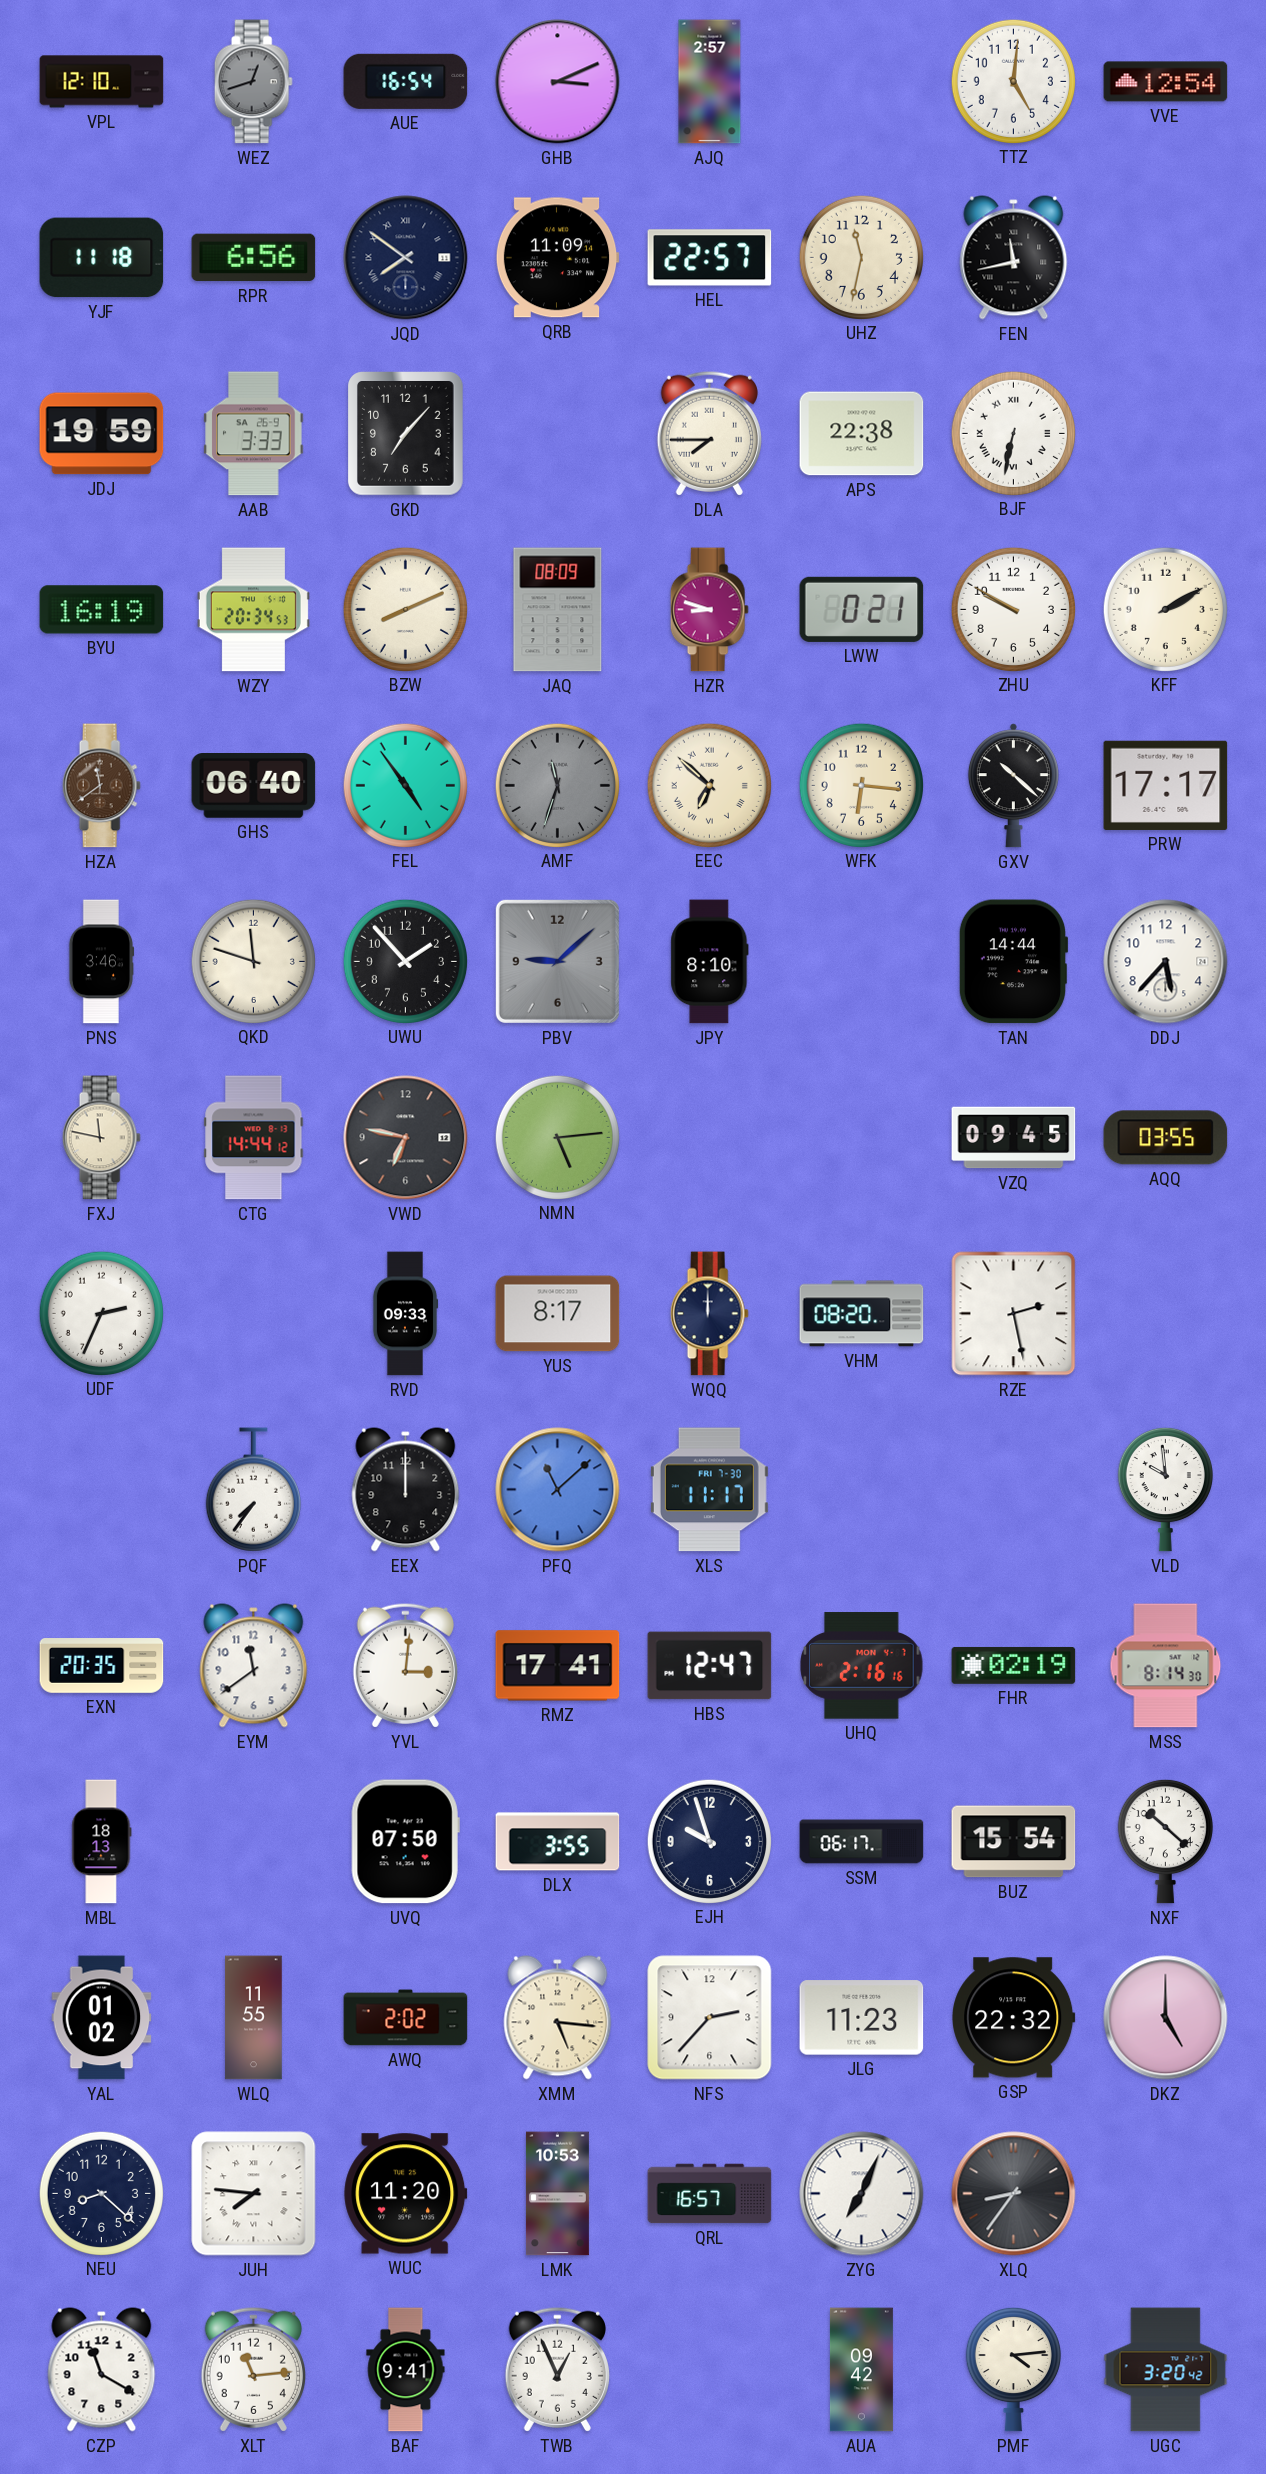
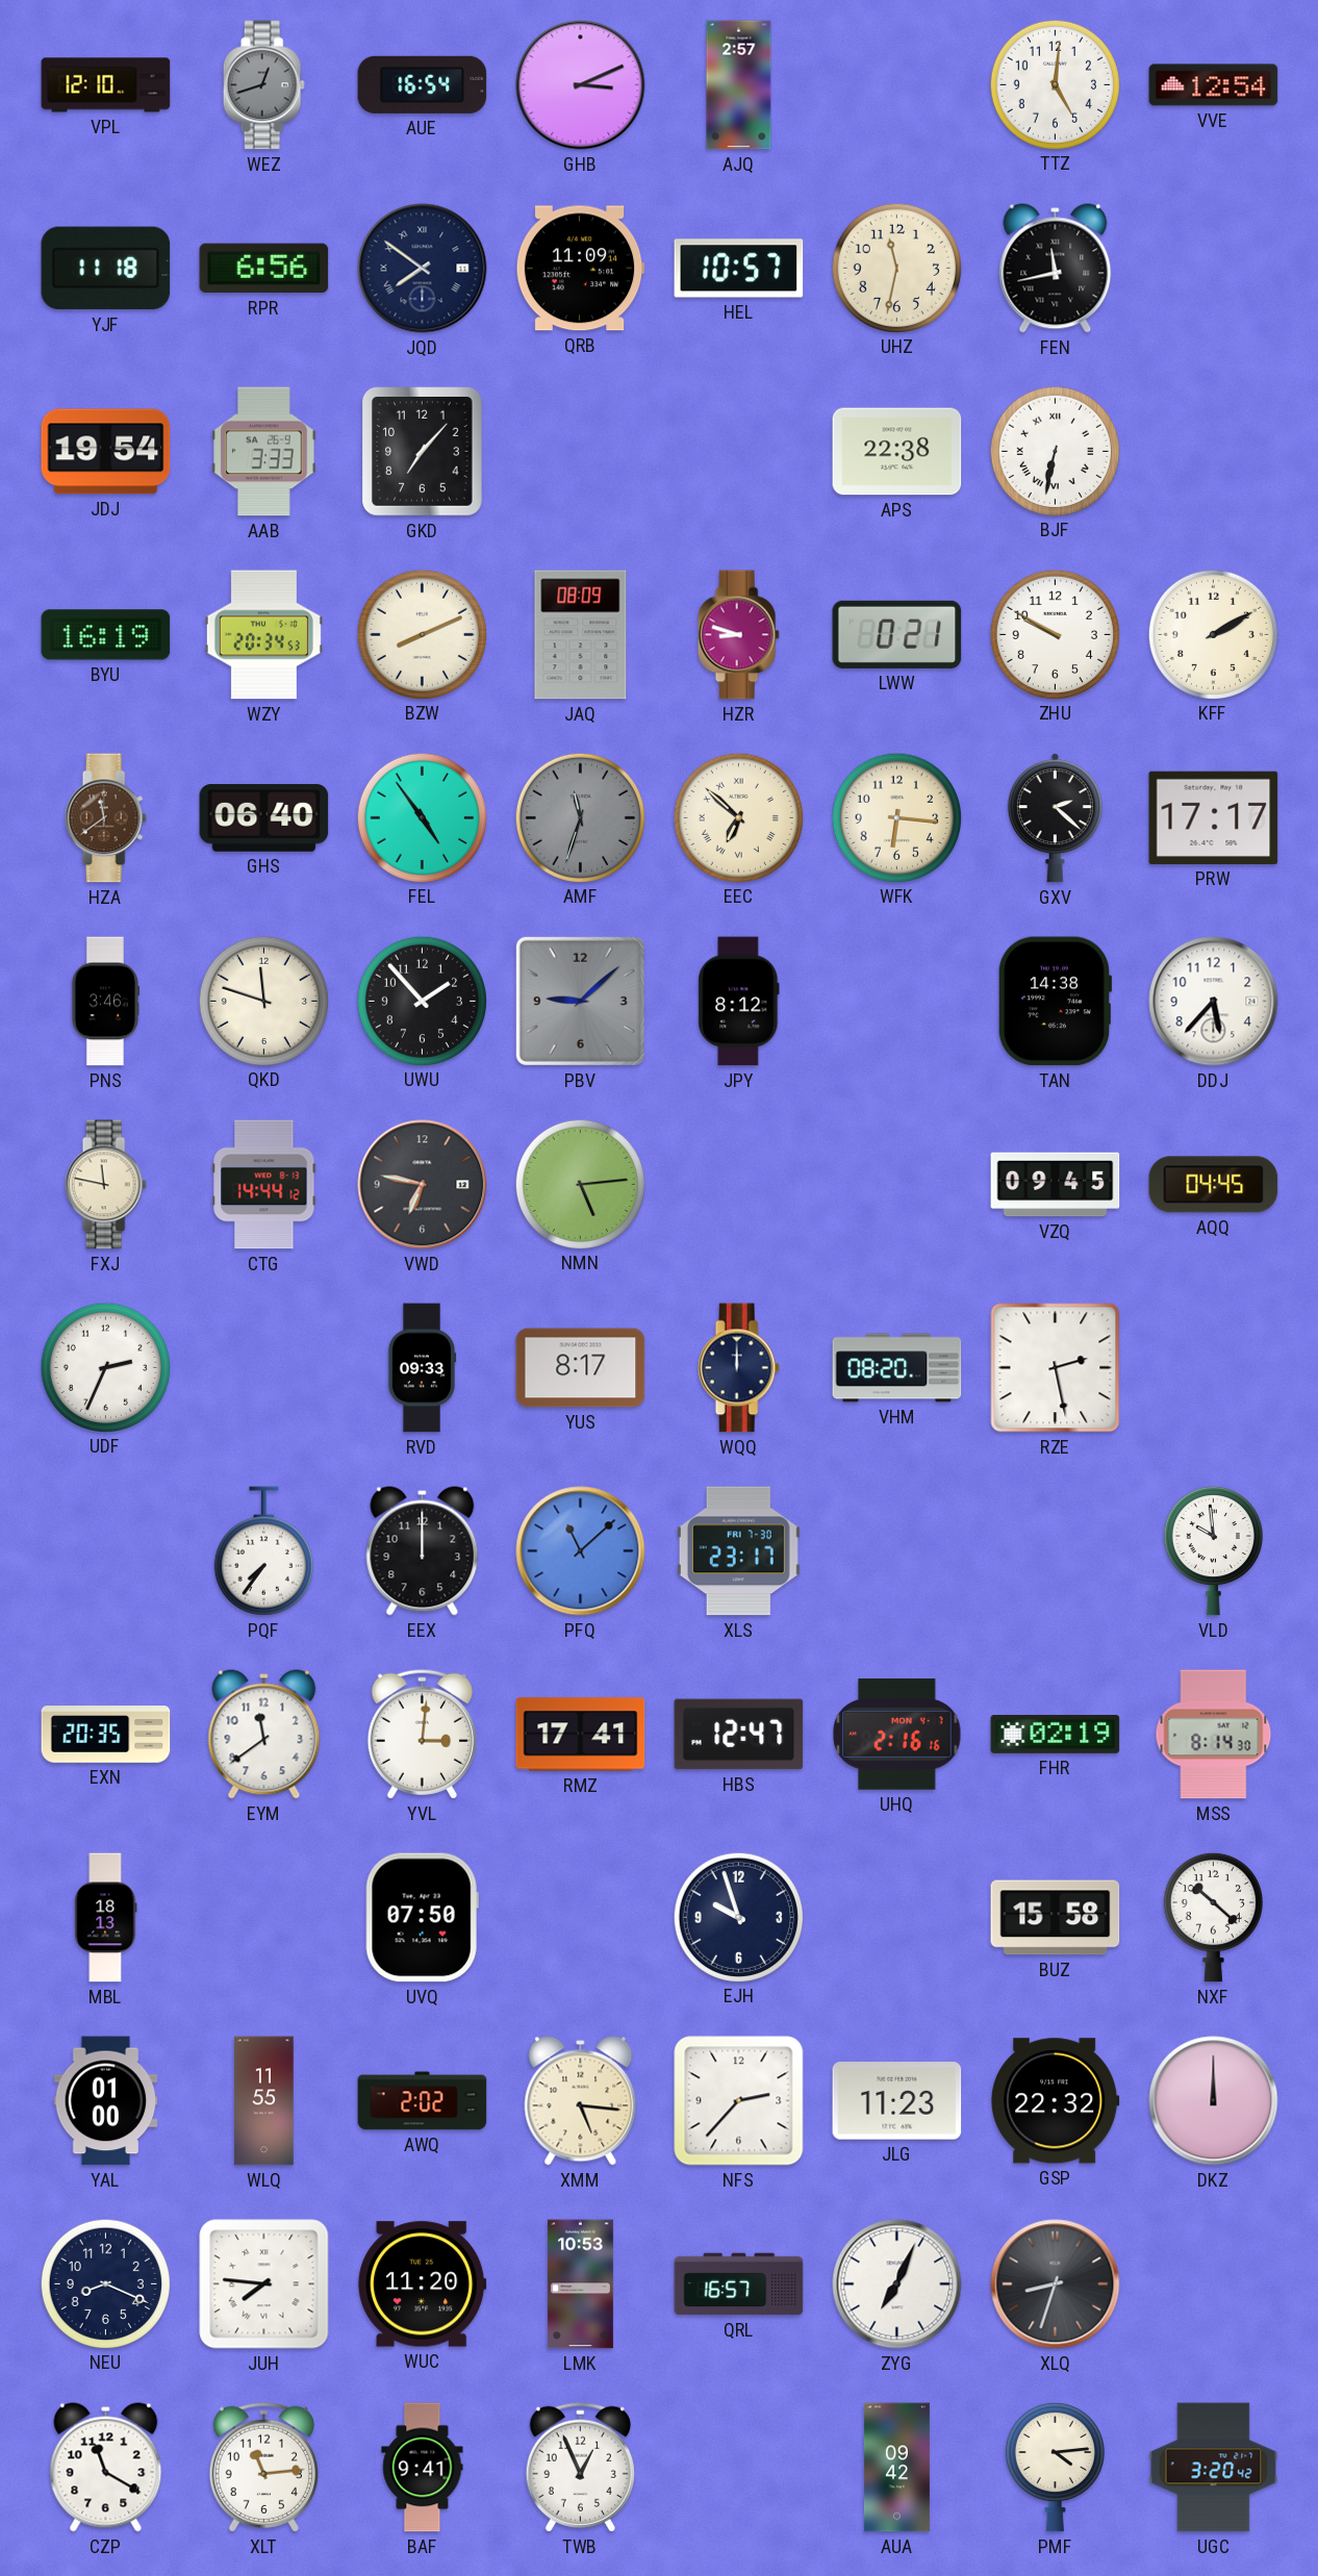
HEL: 22:57 -> 10:57 (739, 269)
JDJ: 19:59 -> 19:54 (106, 452)
DLA: 7:45 -> none (709, 433)
GXV: 10:22 -> 2:22 (1055, 818)
JPY: 8:10 -> 8:12 (739, 1002)
TAN: 14:44 -> 14:38 (1055, 1002)
AQQ: 03:55 -> 04:45 (1214, 1185)
XLS: 11:17 -> 23:17 (738, 1551)
DLX: 3:55 -> none (558, 1842)
SSM: 06:17 -> none (862, 1842)
BUZ: 15:54 -> 15:58 (1056, 1918)
YAL: 01:02 -> 01:00 (106, 2101)
DKZ: 5:00 -> 12:00 (1214, 2101)
NEU: 8:22 -> 8:19 (105, 2283)
XLQ: 8:36 -> 8:33 (1056, 2284)
